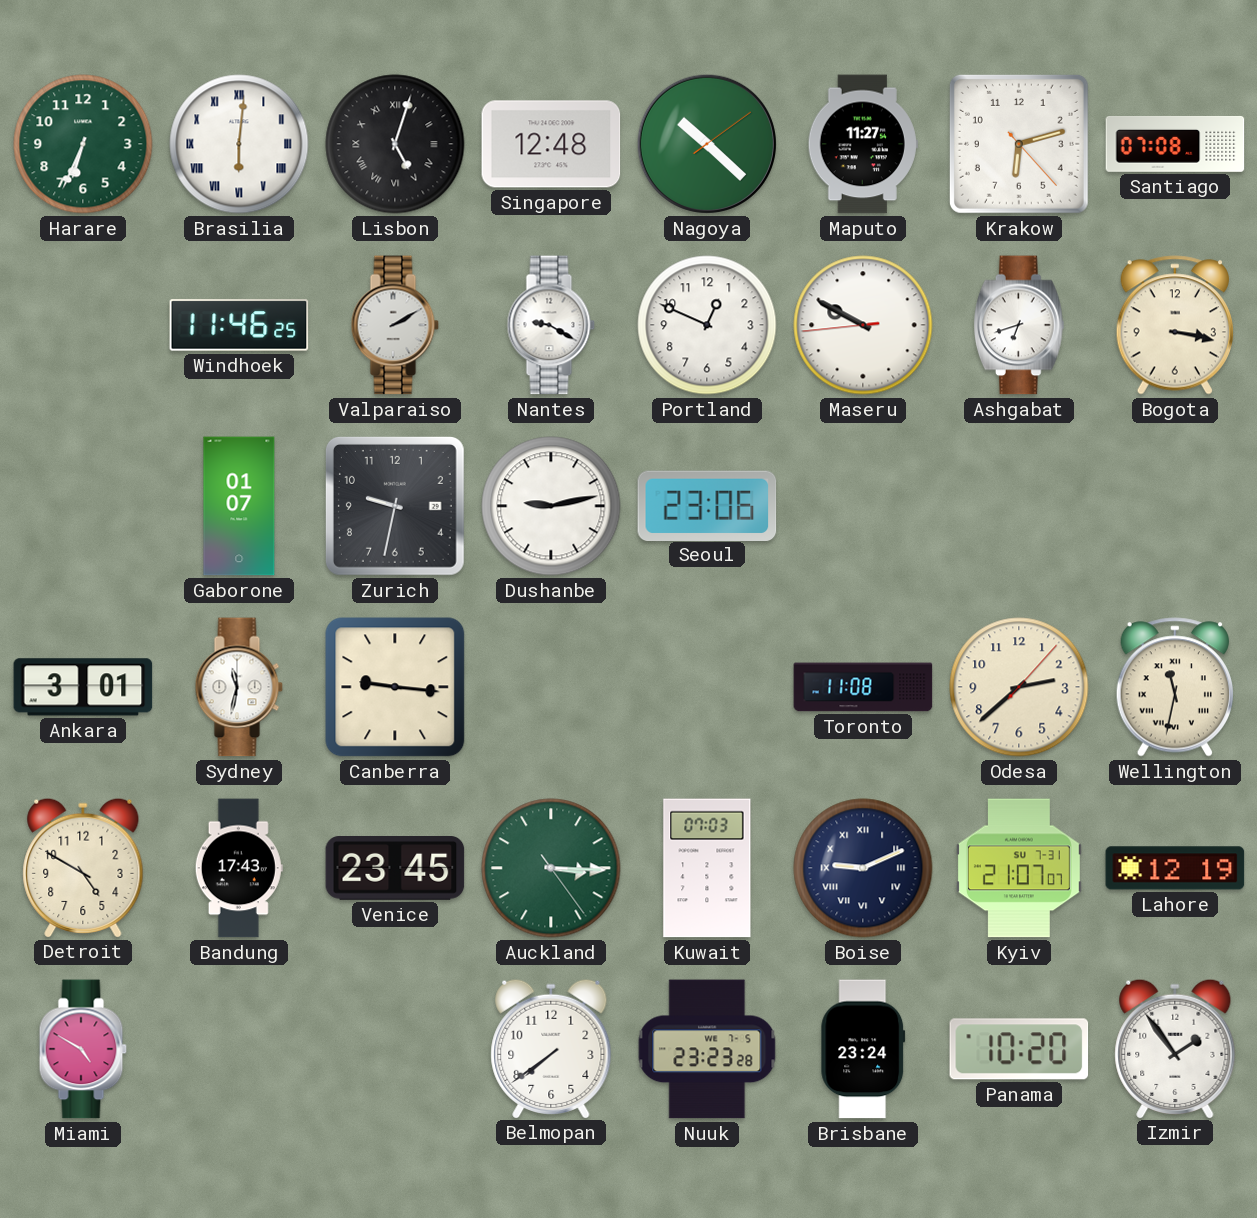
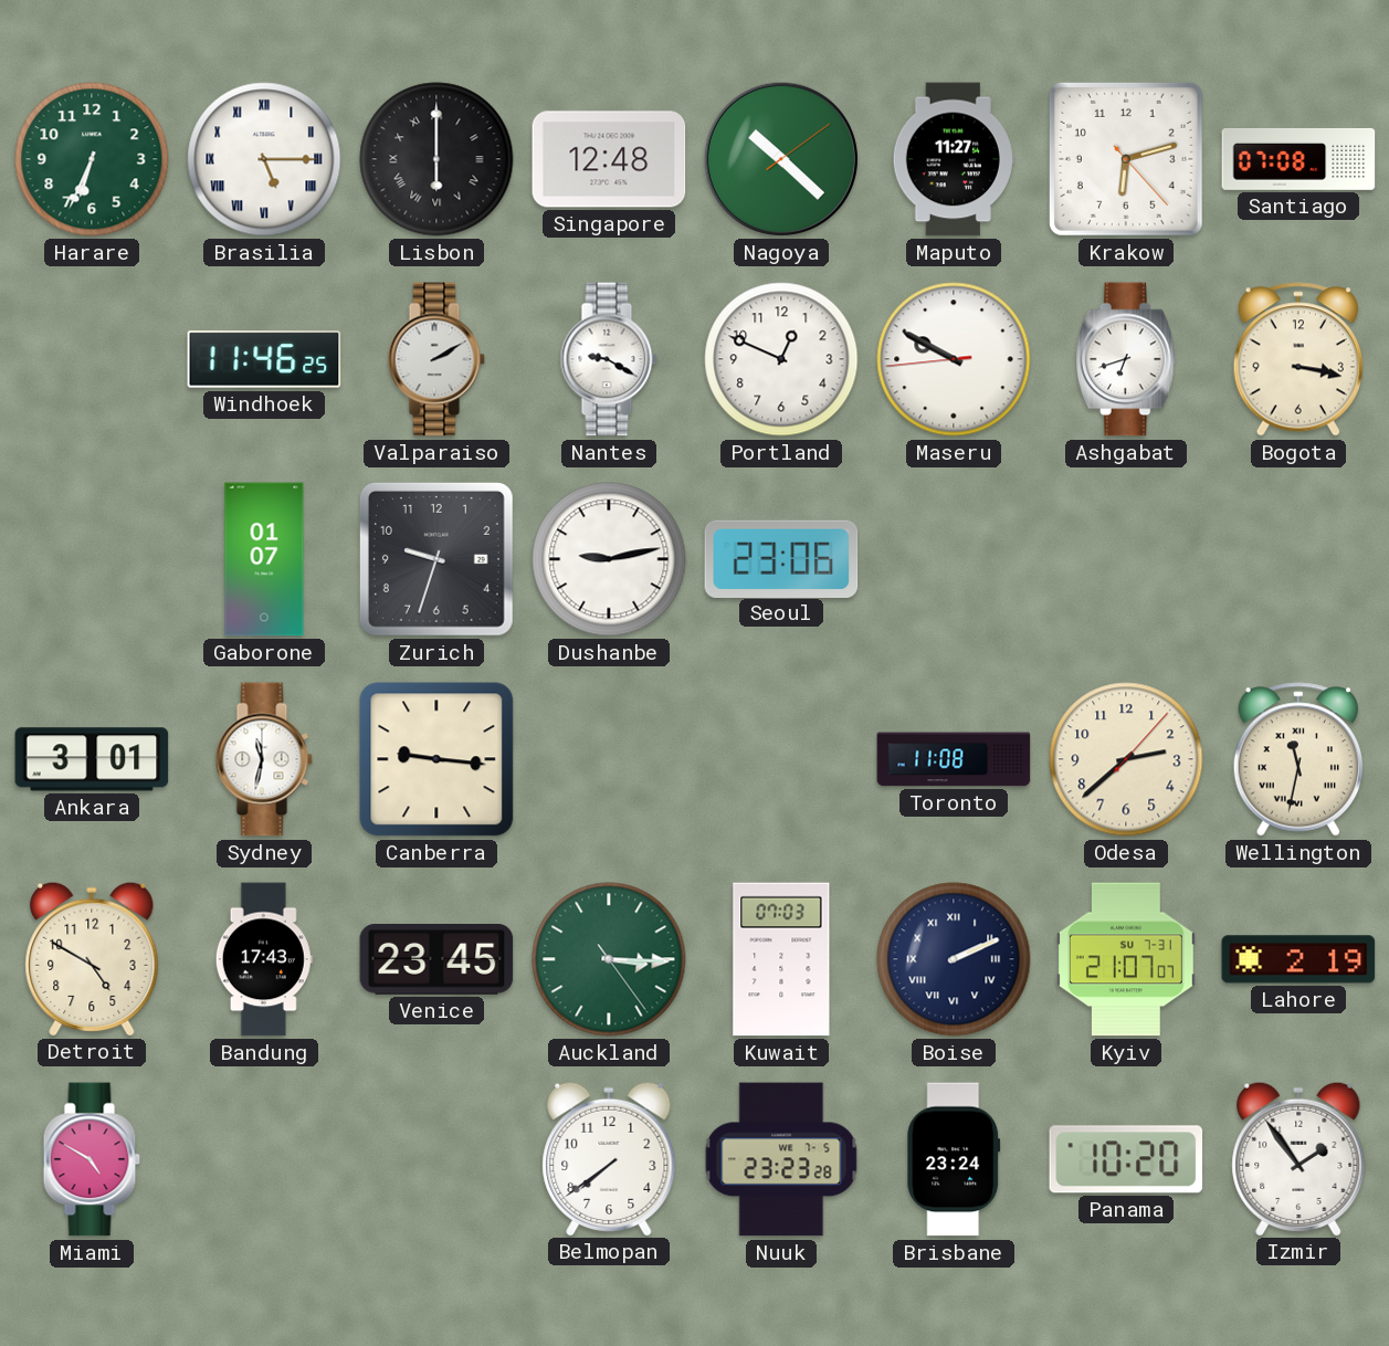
Brasilia: 6:01 -> 5:15 (264, 159)
Lisbon: 5:03 -> 6:00 (436, 159)
Zurich: 9:32 -> 9:33 (436, 559)
Boise: 9:11 -> 2:11 (954, 959)
Lahore: 12:19 -> 2:19 (1298, 959)
